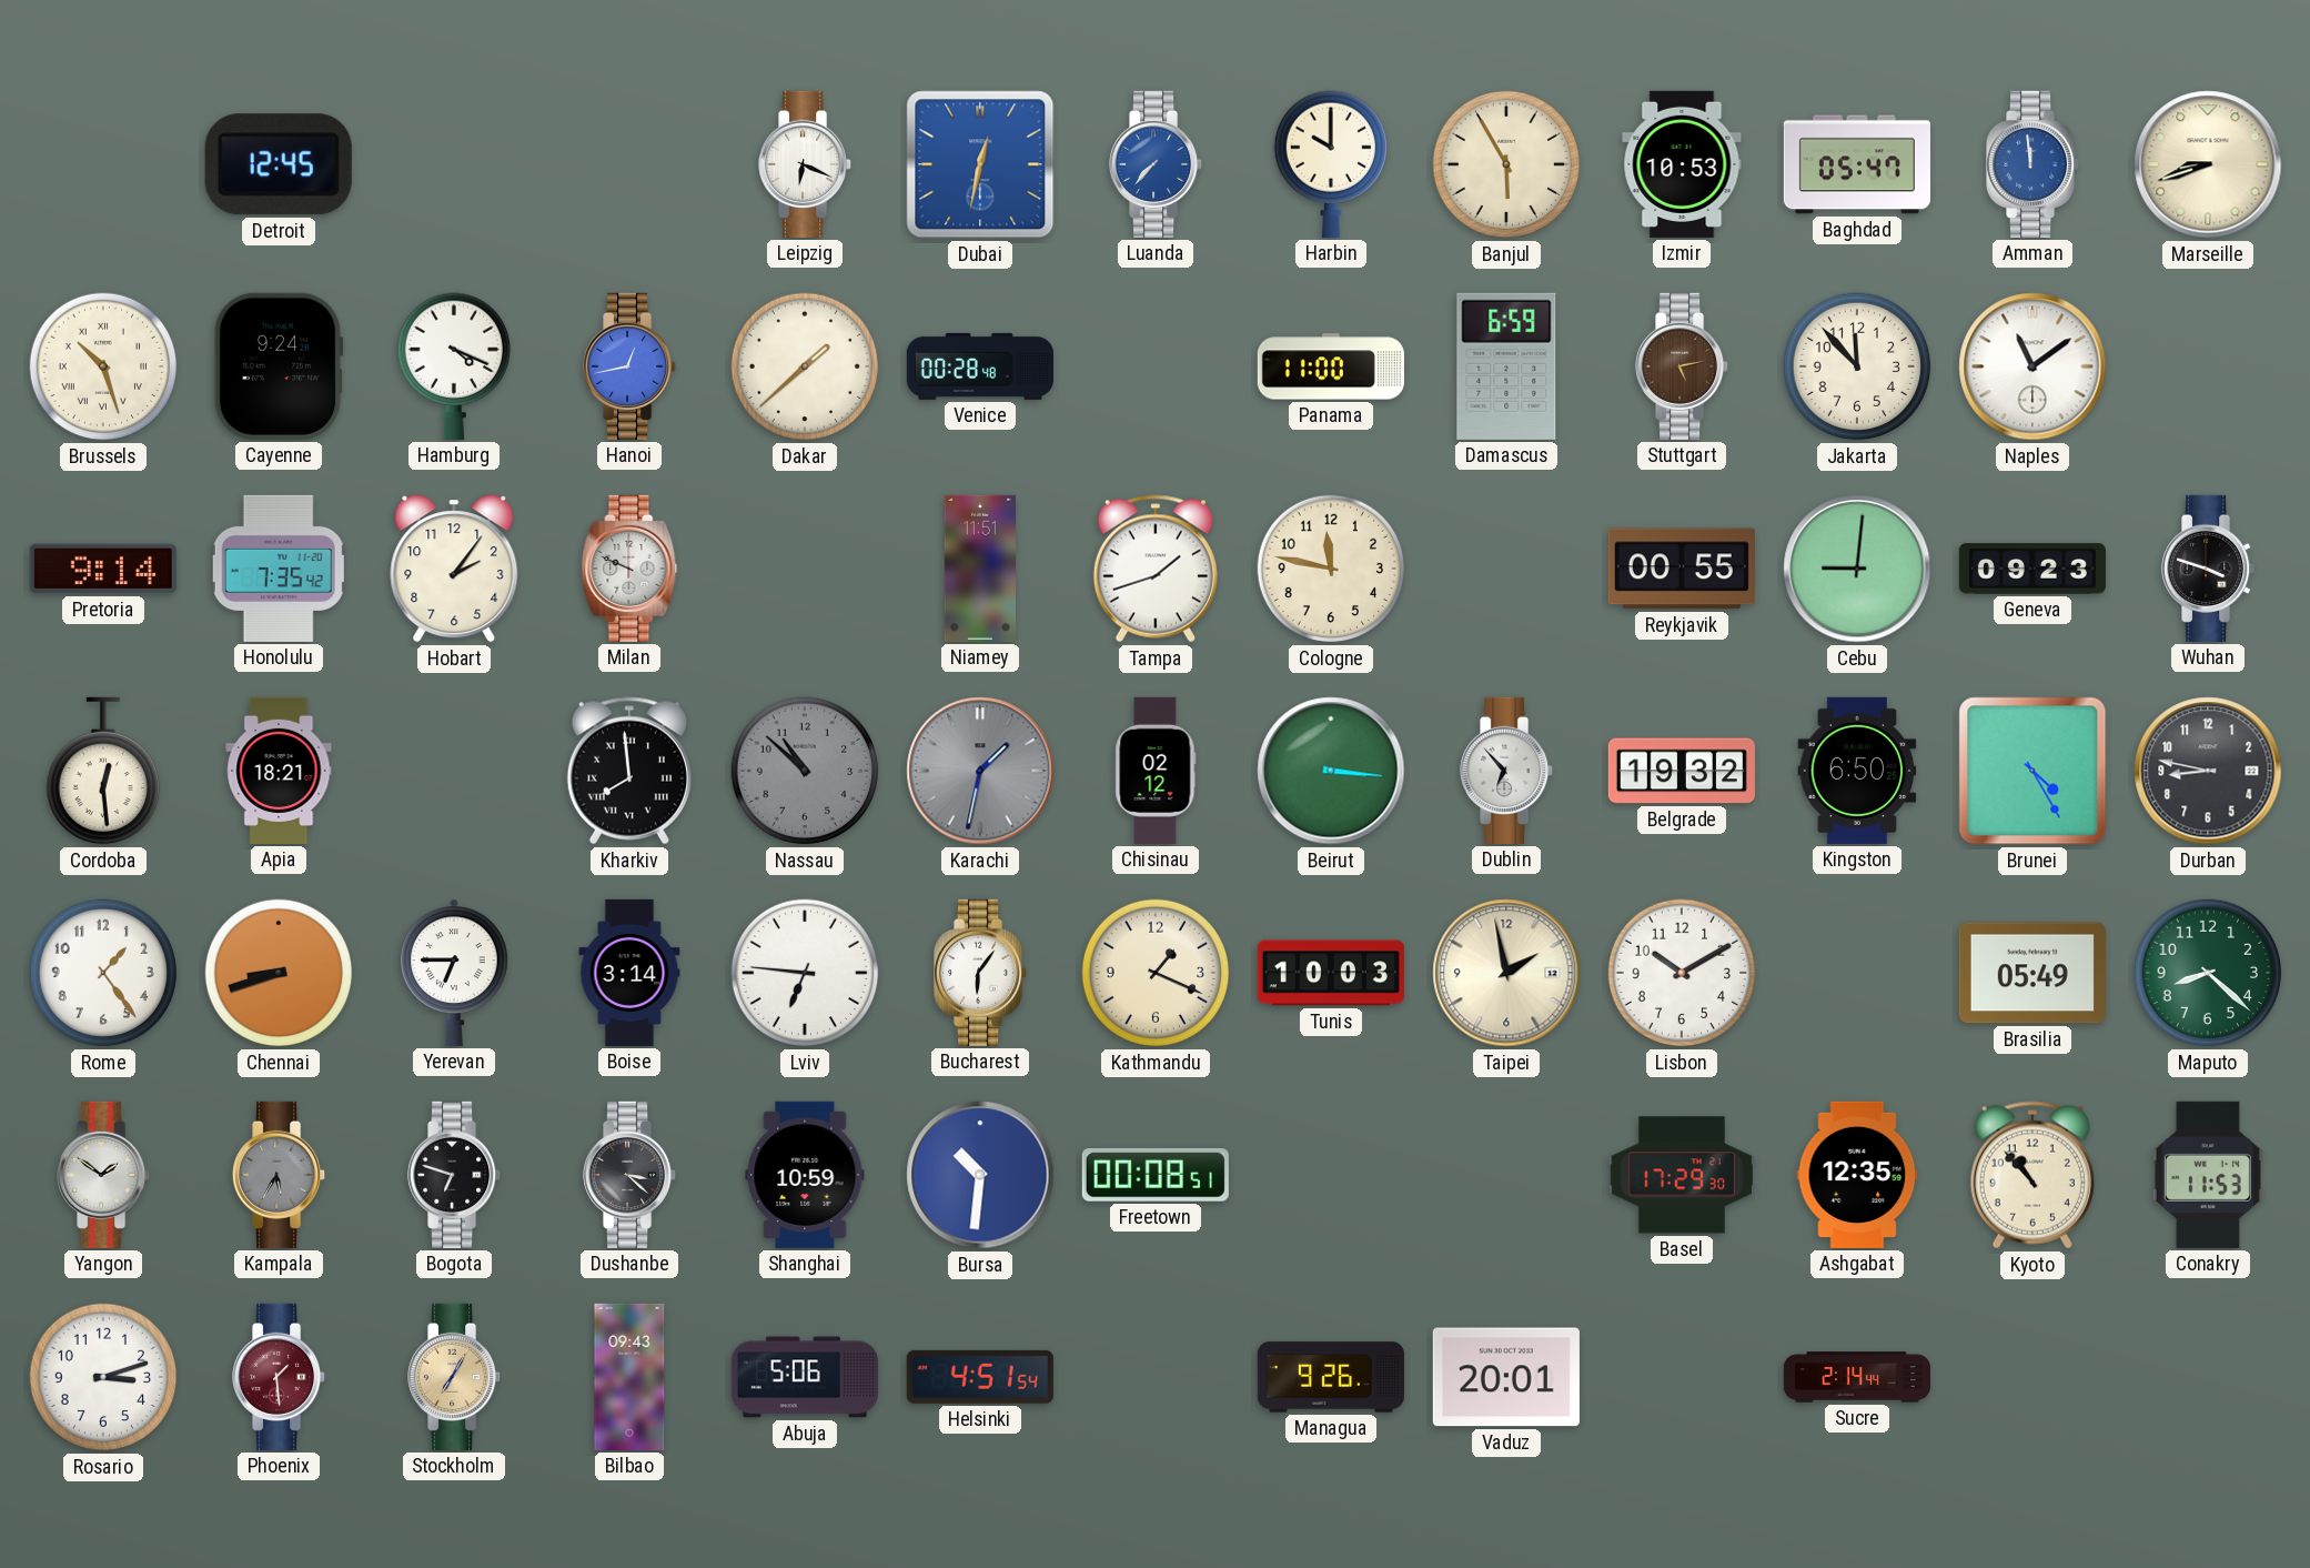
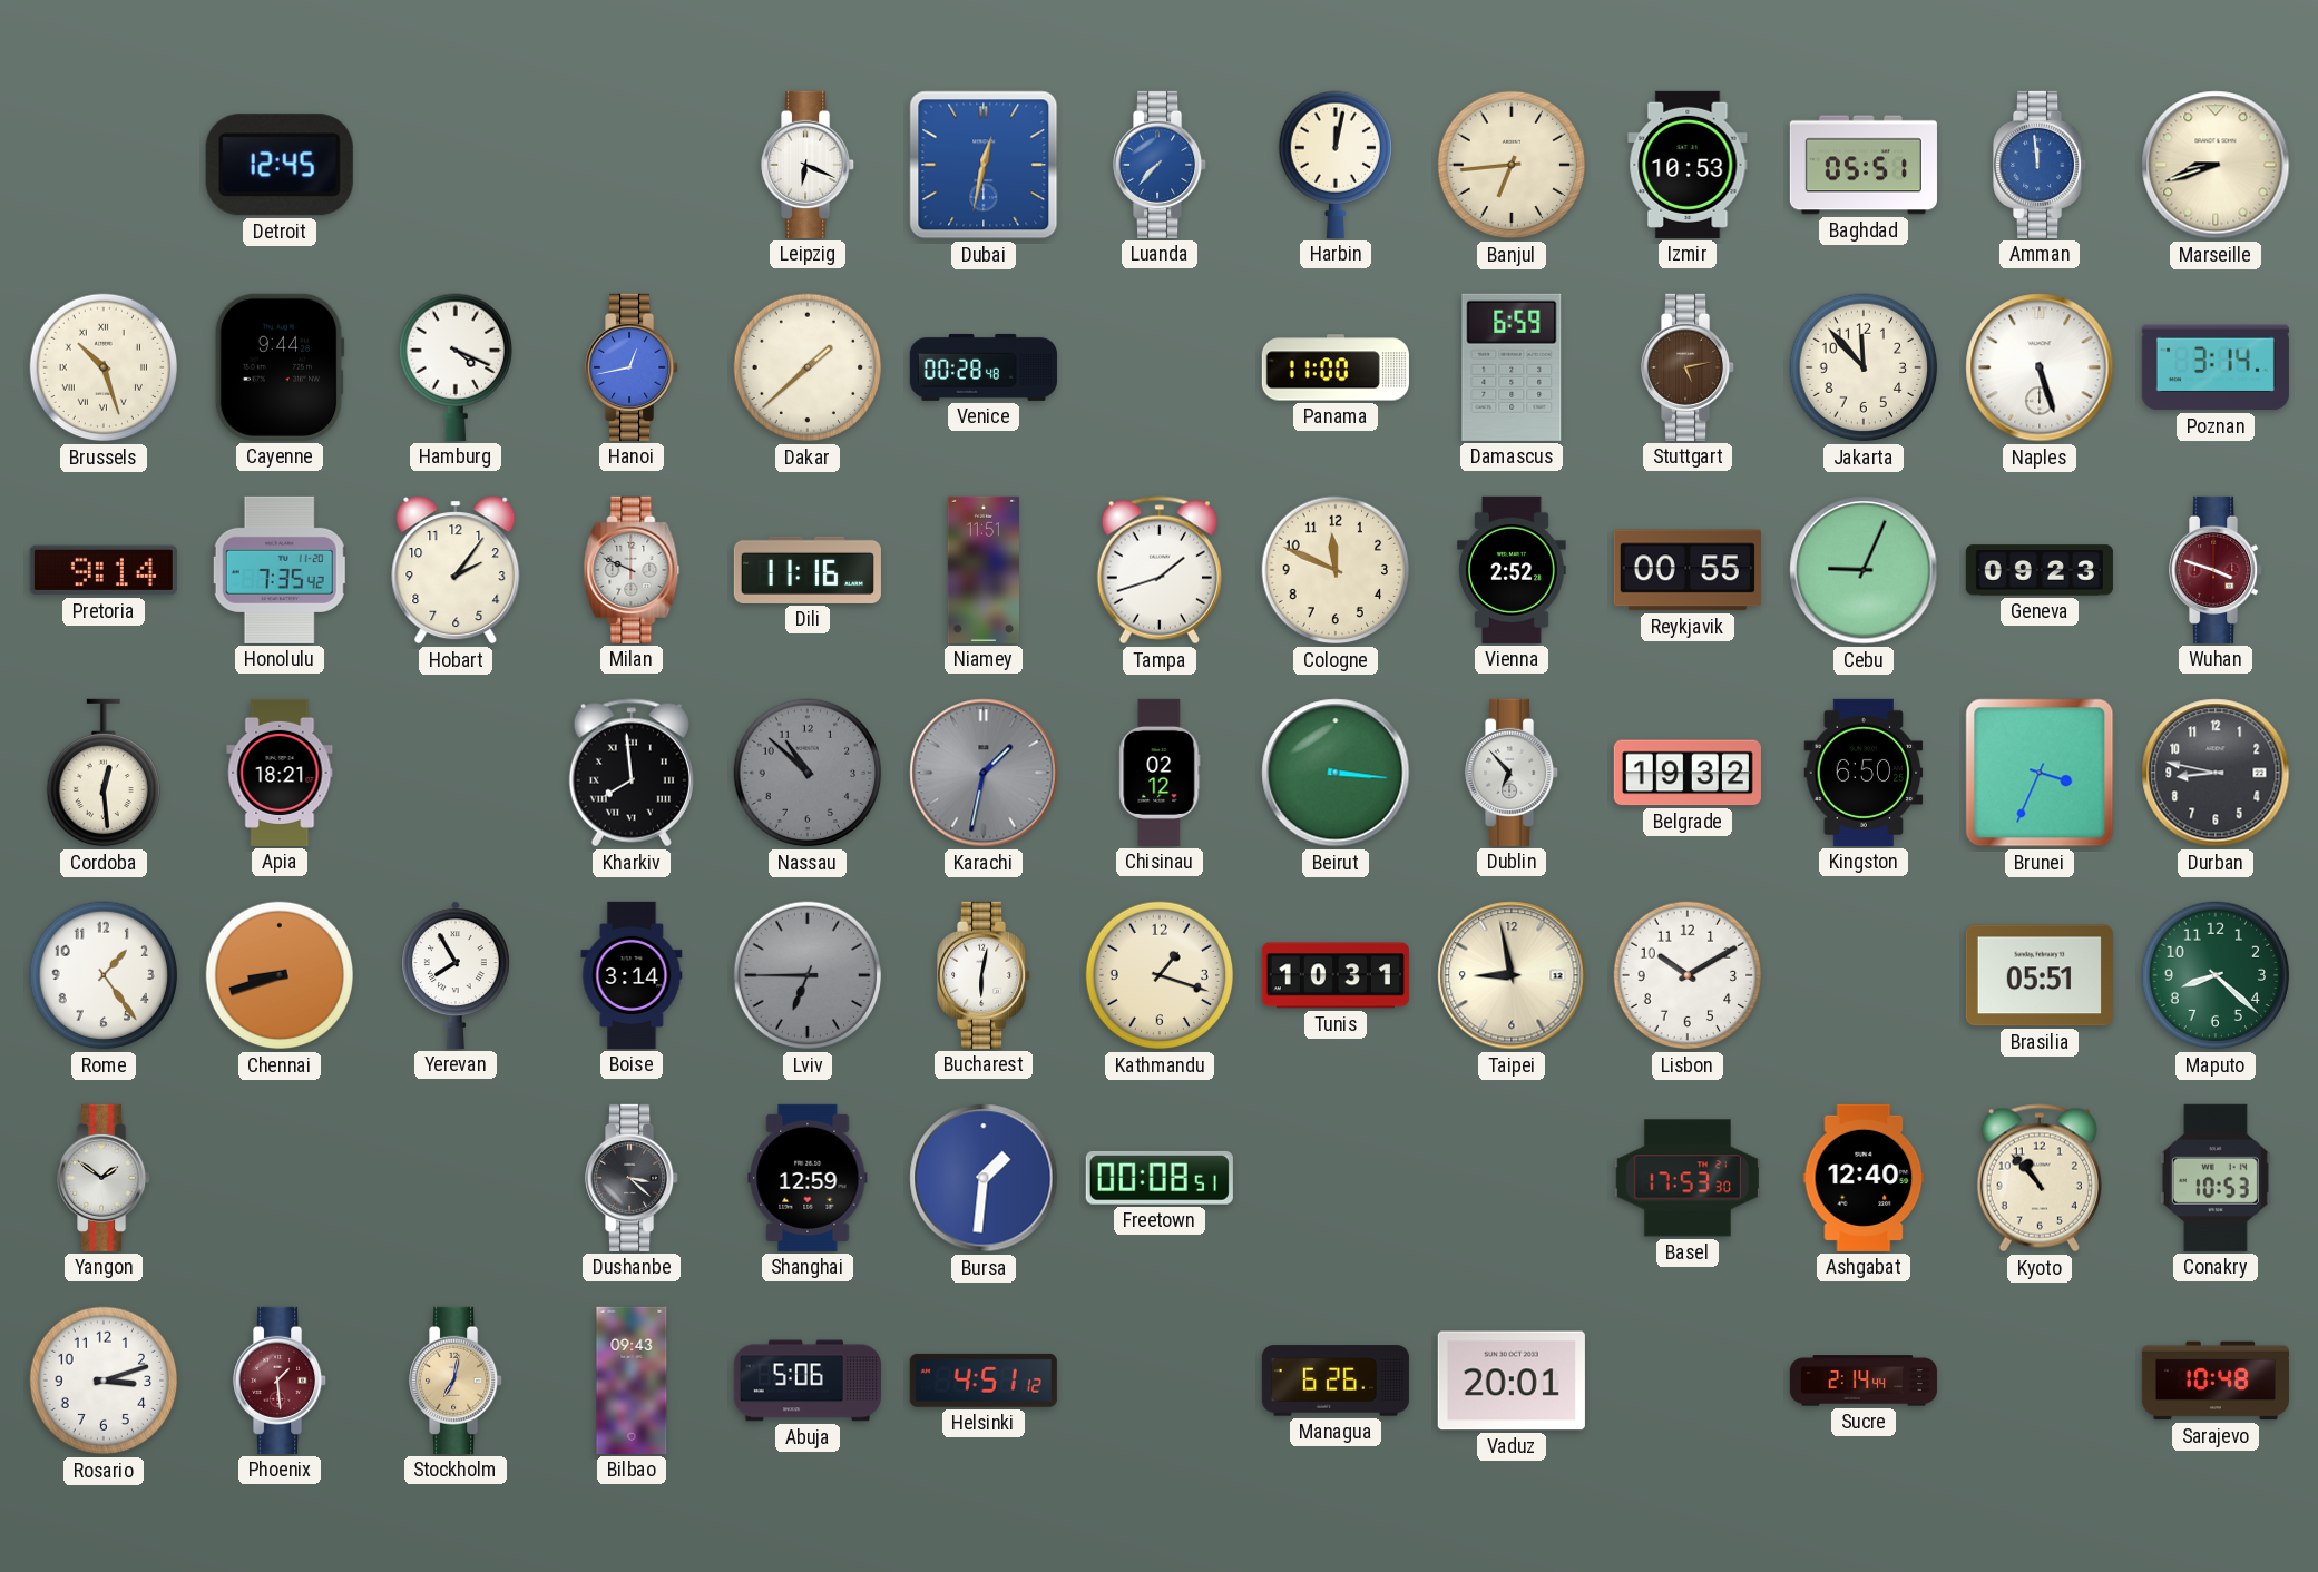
Harbin: 10:00 -> 12:02 (1334, 165)
Banjul: 5:55 -> 6:44 (1512, 165)
Baghdad: 05:47 -> 05:51 (1864, 165)
Cayenne: 9:24 -> 9:44 (280, 367)
Naples: 11:09 -> 5:27 (2040, 367)
Poznan: none -> 3:14 (2216, 367)
Dili: none -> 11:16 (808, 570)
Cologne: 11:47 -> 11:49 (1336, 570)
Vienna: none -> 2:52 (1512, 570)
Cebu: 9:01 -> 9:04 (1864, 570)
Wuhan dial: black -> burgundy (2217, 570)
Brunei: 4:25 -> 3:34 (2040, 773)
Yerevan: 6:45 -> 7:55 (456, 975)
Lviv: 6:46 -> 6:45 (808, 975)
Lviv dial: white -> grey (808, 975)
Bucharest: 6:06 -> 6:02 (985, 975)
Kathmandu: 1:19 -> 1:18 (1160, 975)
Tunis: 10:03 -> 10:31 (1336, 975)
Taipei: 1:58 -> 8:58 (1512, 975)
Brasilia: 05:49 -> 05:51 (2040, 975)
Kampala: 5:35 -> none (280, 1175)
Bogota: 6:48 -> none (455, 1175)
Shanghai: 10:59 -> 12:59 (808, 1178)
Bursa: 10:31 -> 1:31 (984, 1178)
Basel: 17:29 -> 17:53 (1688, 1178)
Ashgabat: 12:35 -> 12:40 (1864, 1178)
Conakry: 11:53 -> 10:53 (2216, 1178)
Stockholm: 7:05 -> 7:02 (457, 1381)
Helsinki: 4:51:54 -> 4:51:12 (984, 1381)
Managua: 9:26 -> 6:26 (1336, 1381)
Sarajevo: none -> 10:48 (2216, 1381)
